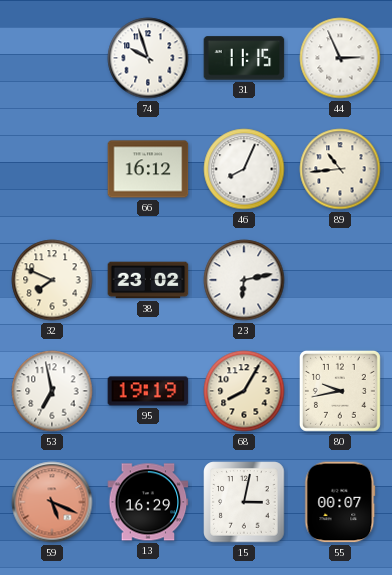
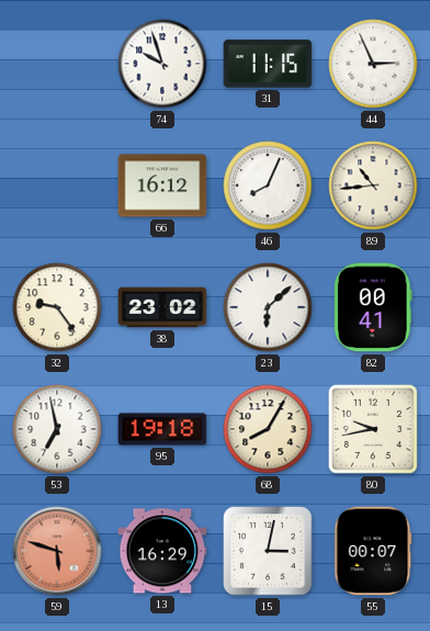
32: 7:49 -> 9:24 (57, 307)
23: 6:13 -> 6:08 (268, 307)
82: none -> 00:41 (374, 307)
95: 19:19 -> 19:18 (162, 429)
59: 5:19 -> 5:48 (57, 551)
